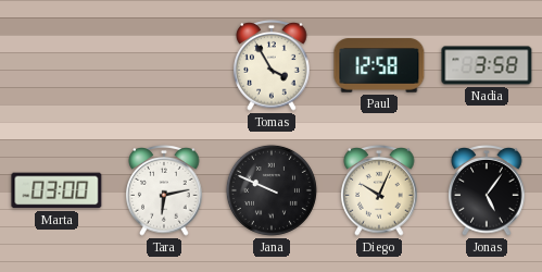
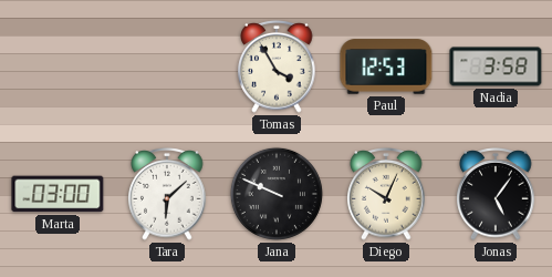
Paul: 12:58 -> 12:53 (386, 66)
Tara: 6:13 -> 6:08 (167, 195)
